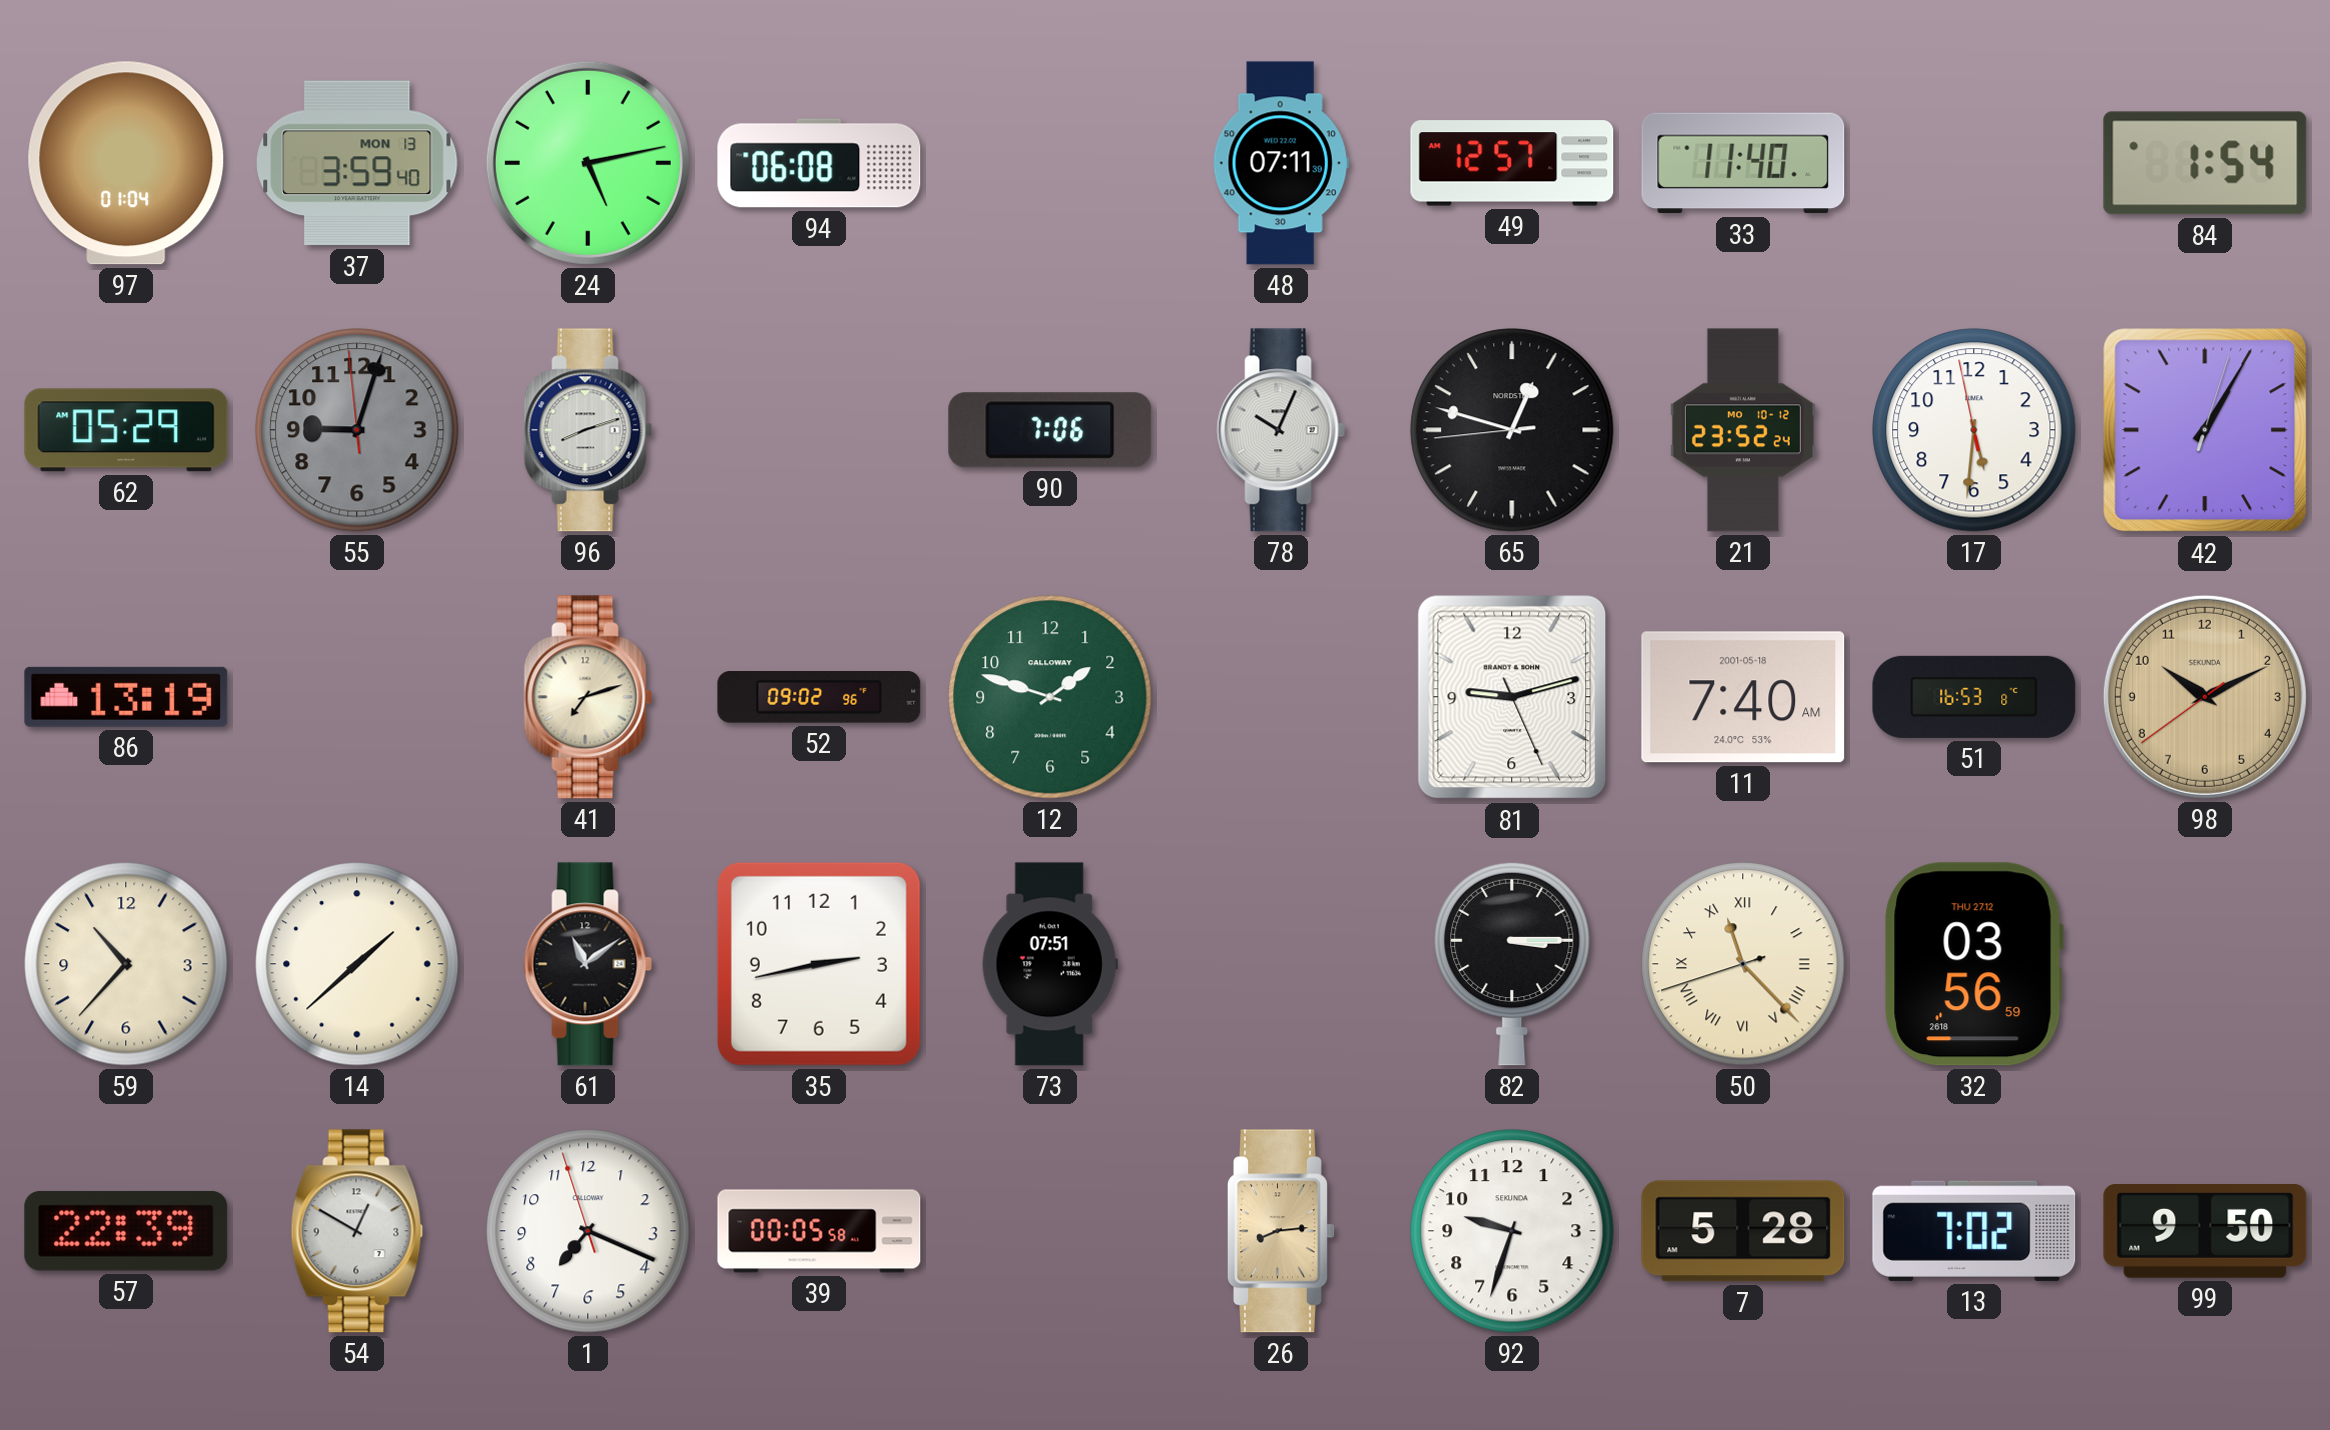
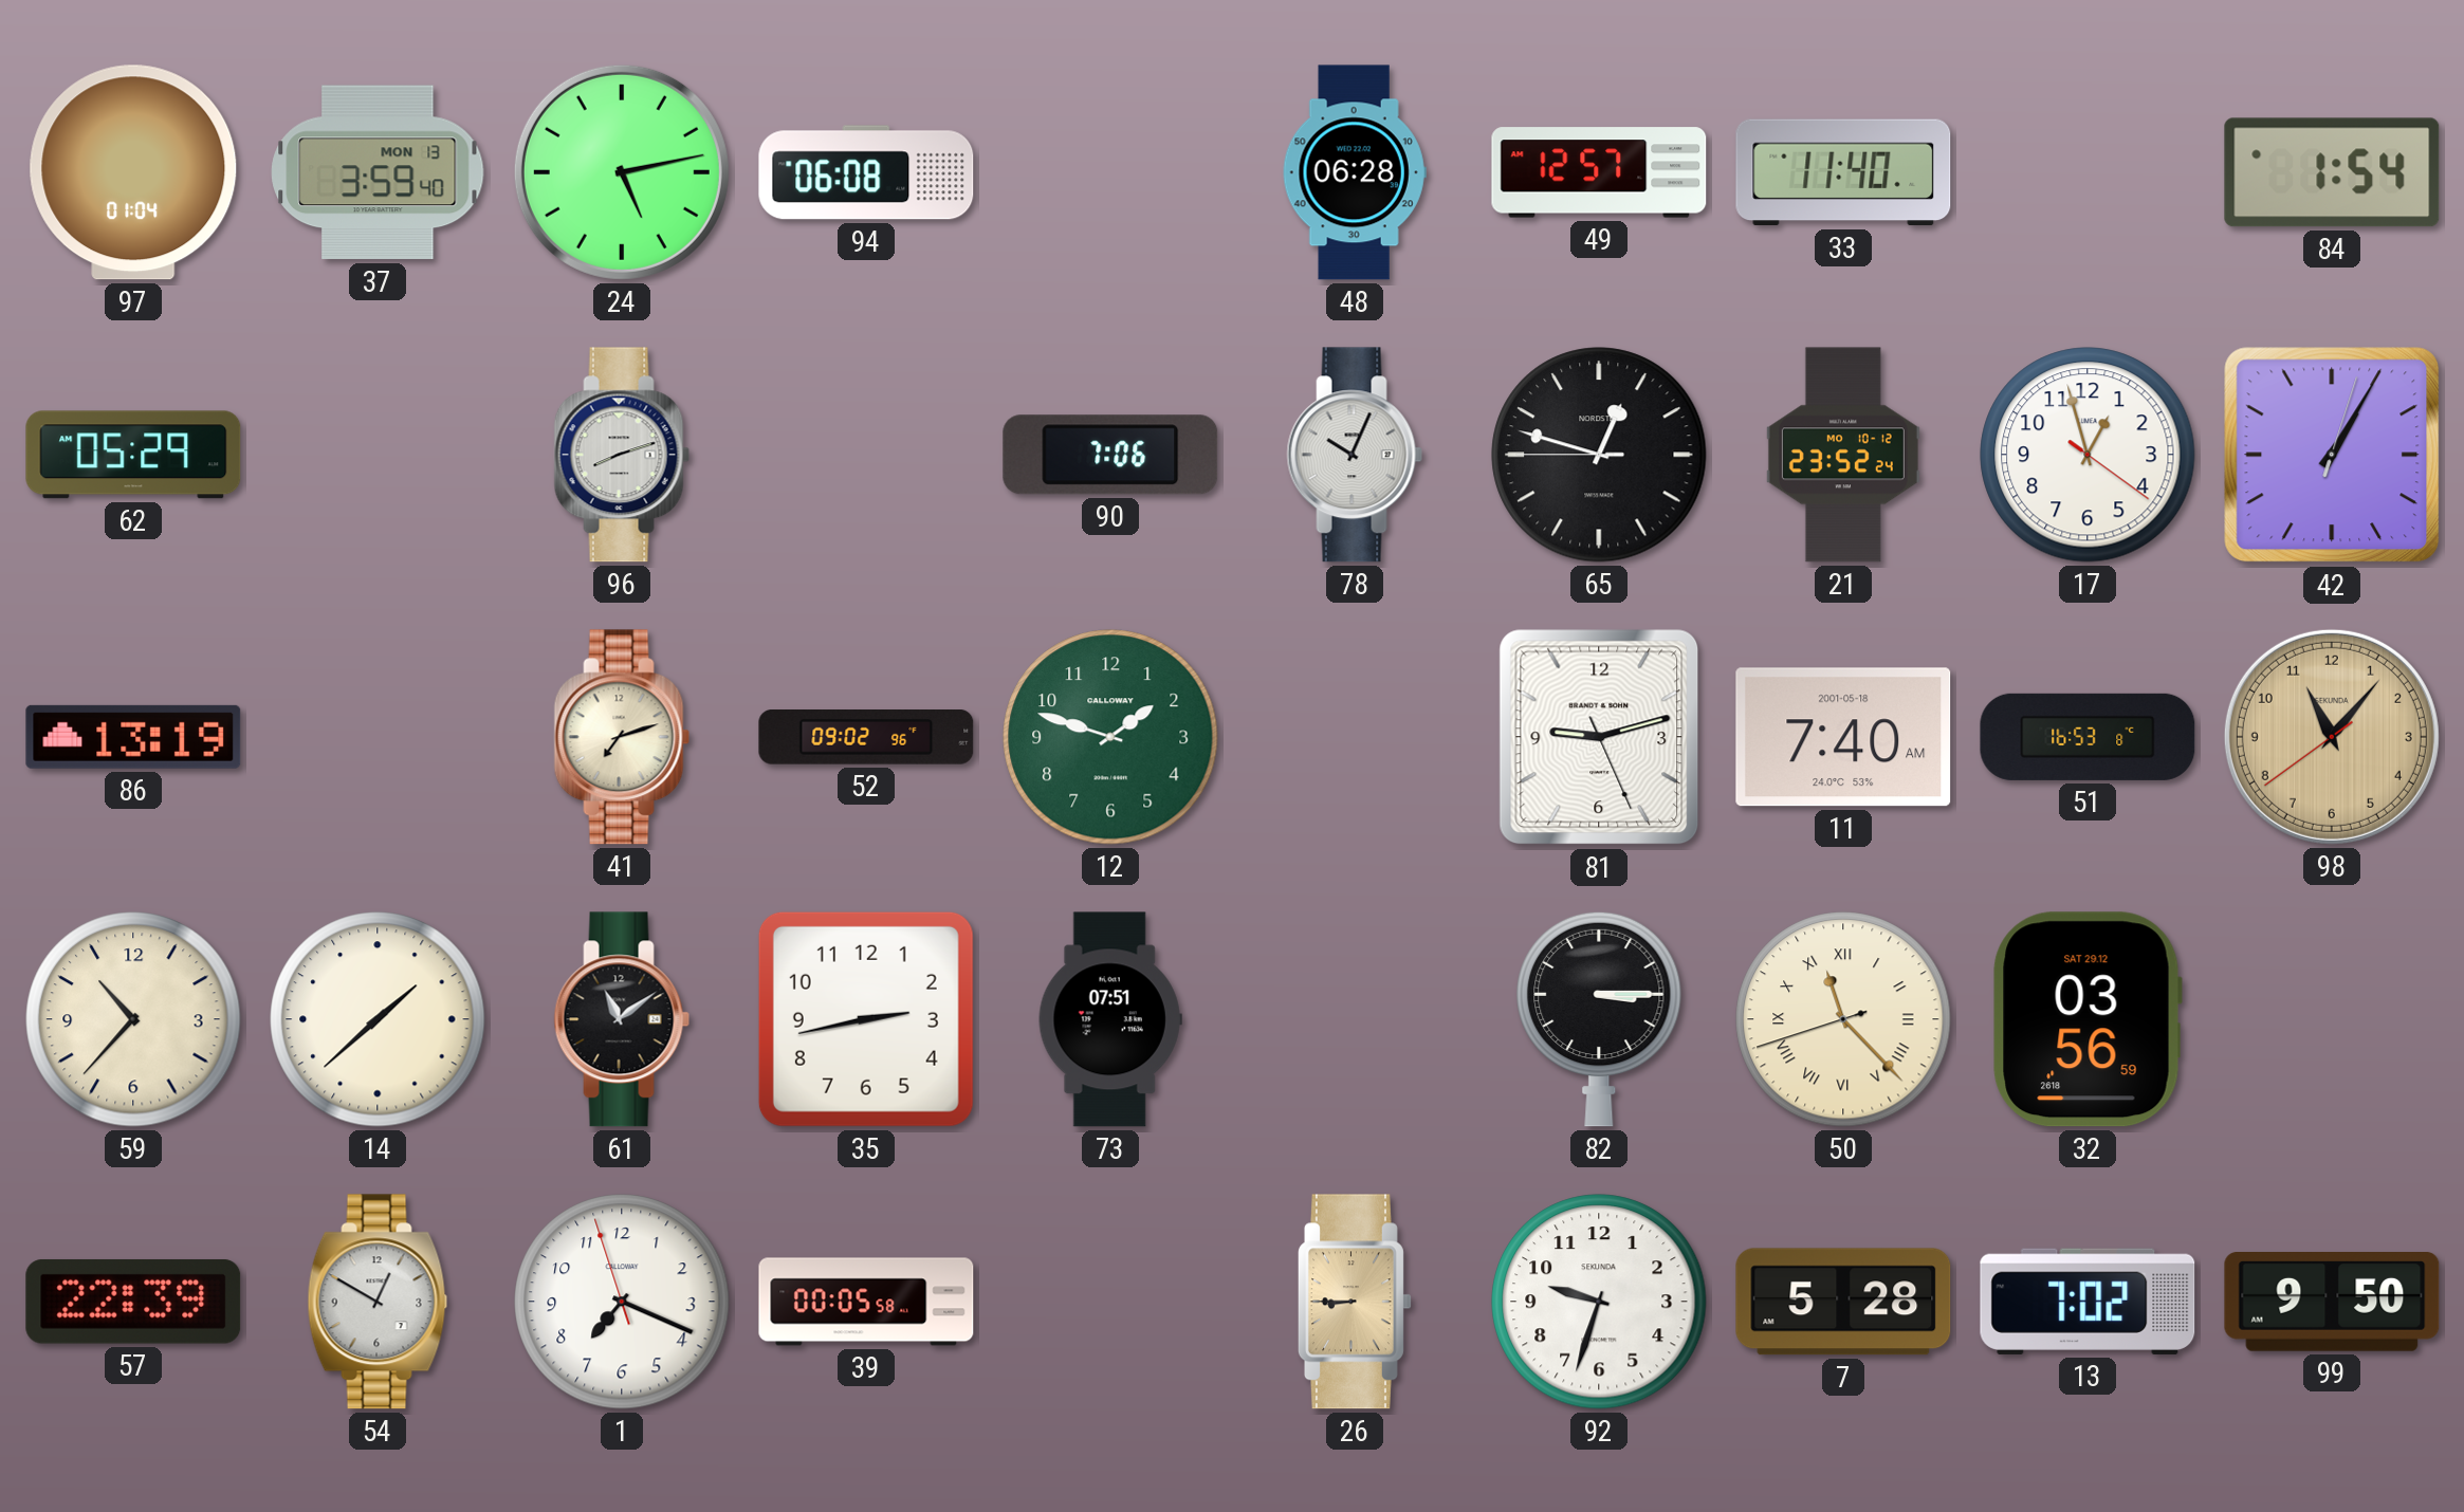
48: 07:11 -> 06:28 (1355, 172)
55: 9:02 -> none (357, 430)
65: 12:47:44 -> 12:47:45 (1599, 455)
17: 5:30 -> 12:57 (2088, 455)
98: 10:10 -> 11:06 (2332, 737)
32 date: THU 27.12 -> SAT 29.12 (2088, 1019)
26: 8:14 -> 8:45 (1355, 1302)
